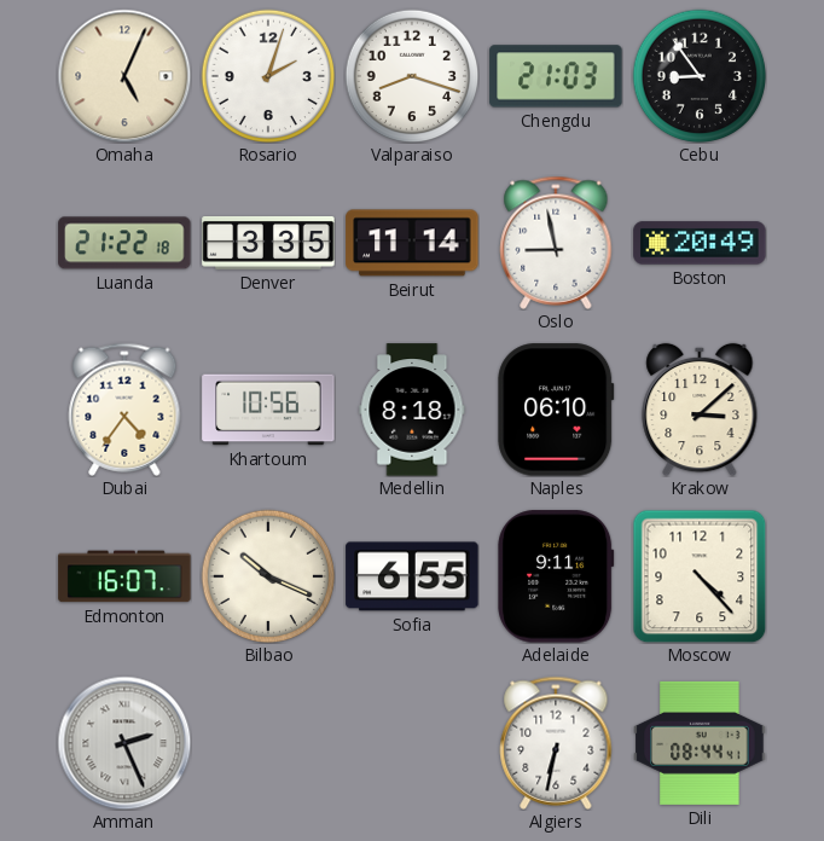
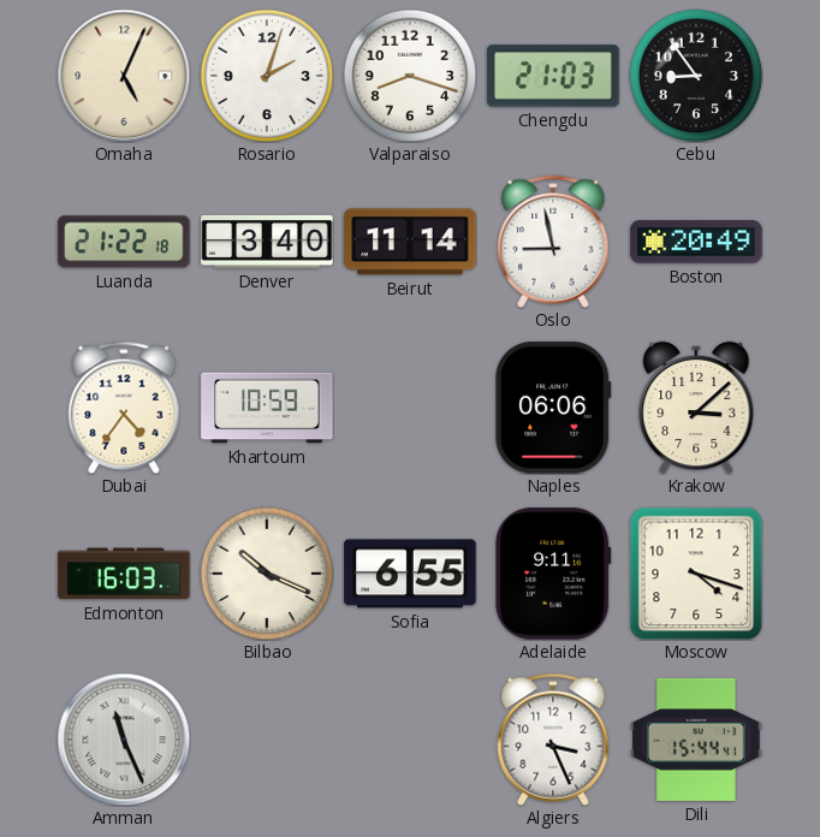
Denver: 3:35 -> 3:40 (267, 242)
Khartoum: 10:56 -> 10:59 (267, 408)
Medellin: 8:18 -> none (412, 410)
Naples: 06:10 -> 06:06 (553, 408)
Edmonton: 16:07 -> 16:03 (124, 574)
Moscow: 4:23 -> 4:18 (696, 574)
Amman: 2:26 -> 11:26 (124, 740)
Algiers: 6:32 -> 3:26 (553, 740)
Dili: 08:44 -> 15:44 (696, 740)
